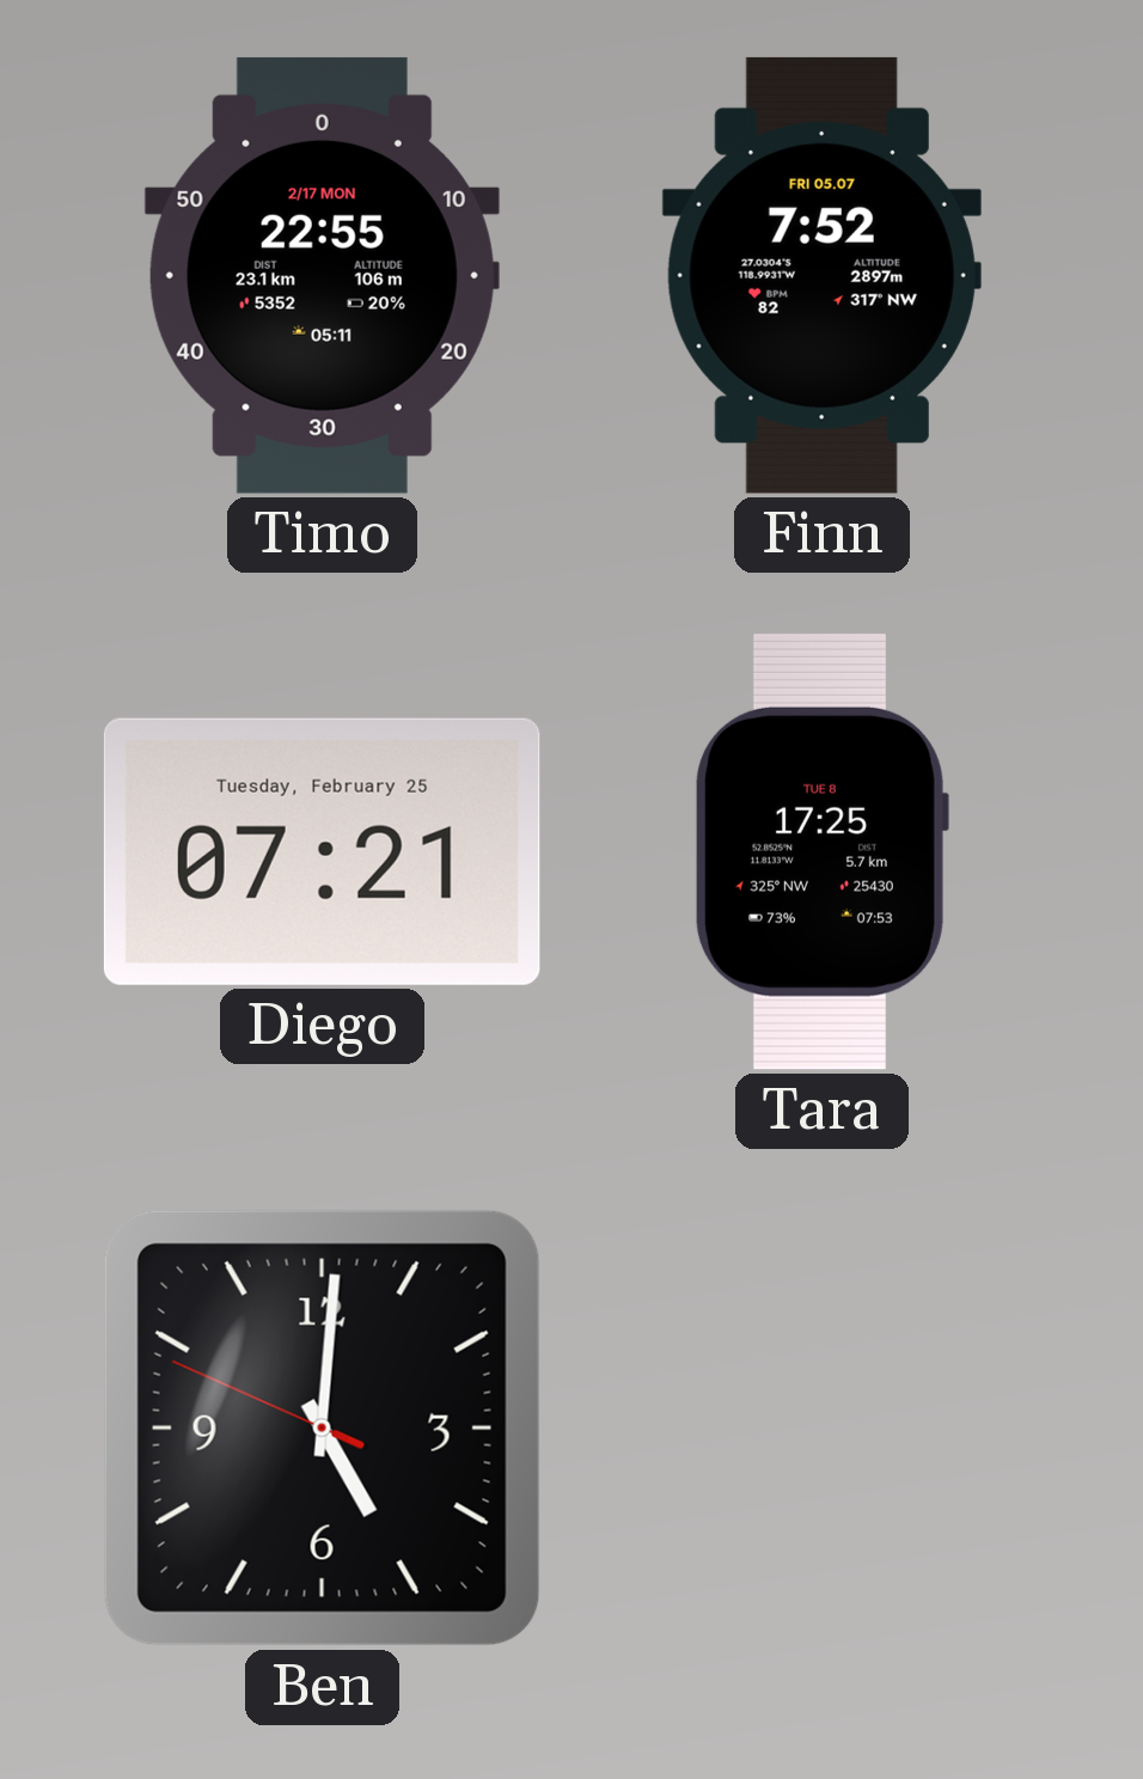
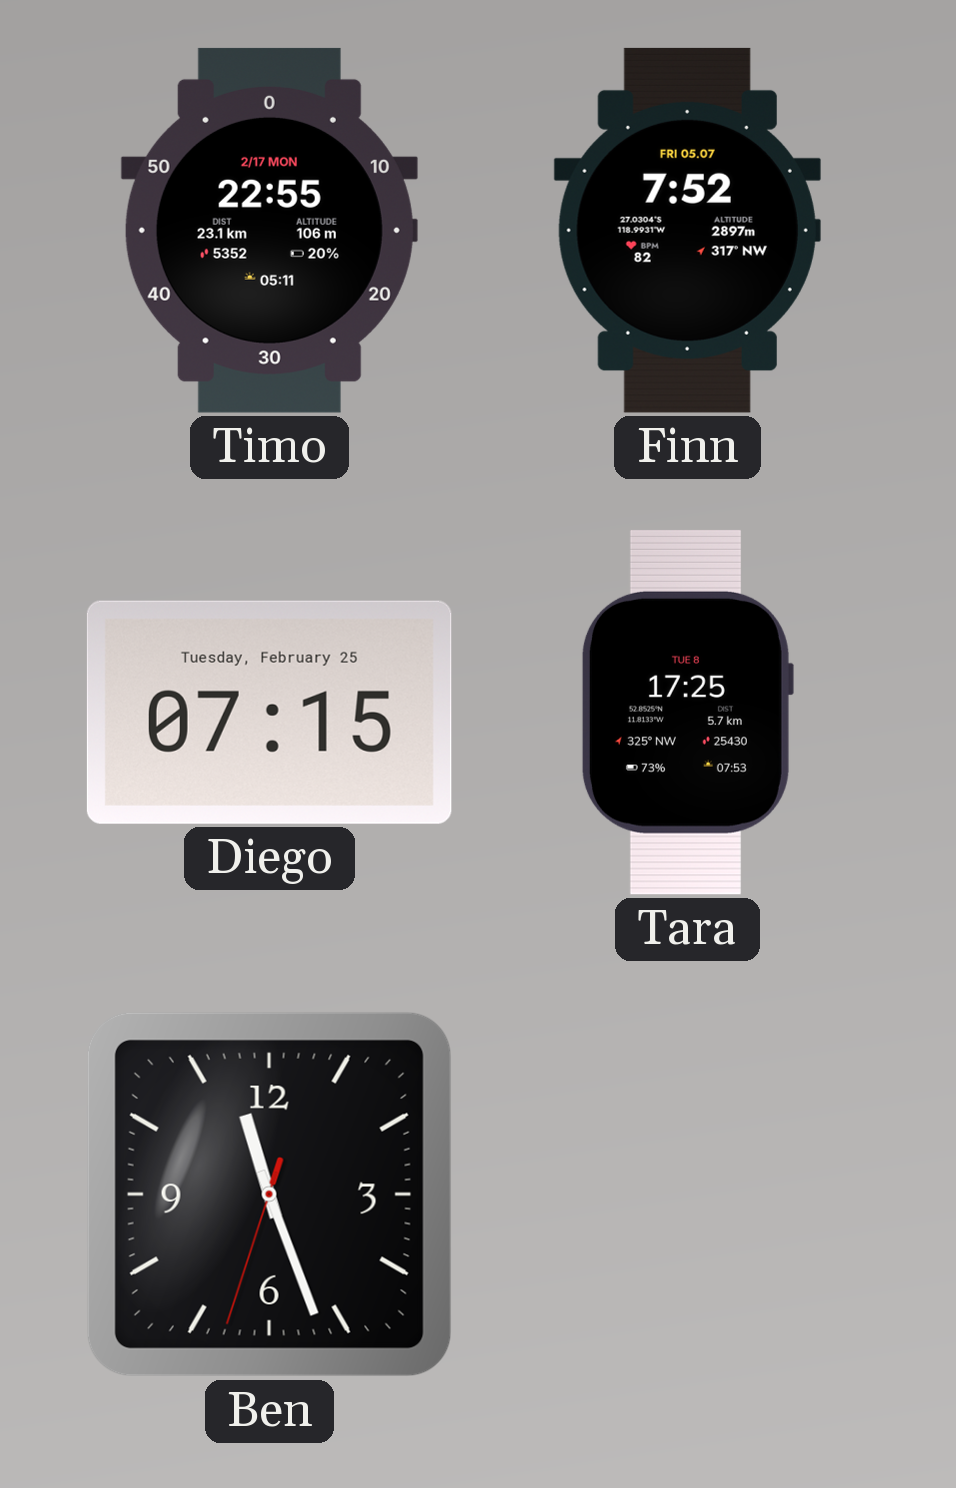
Diego: 07:21 -> 07:15 (269, 712)
Ben: 5:00 -> 11:26 (269, 1194)
